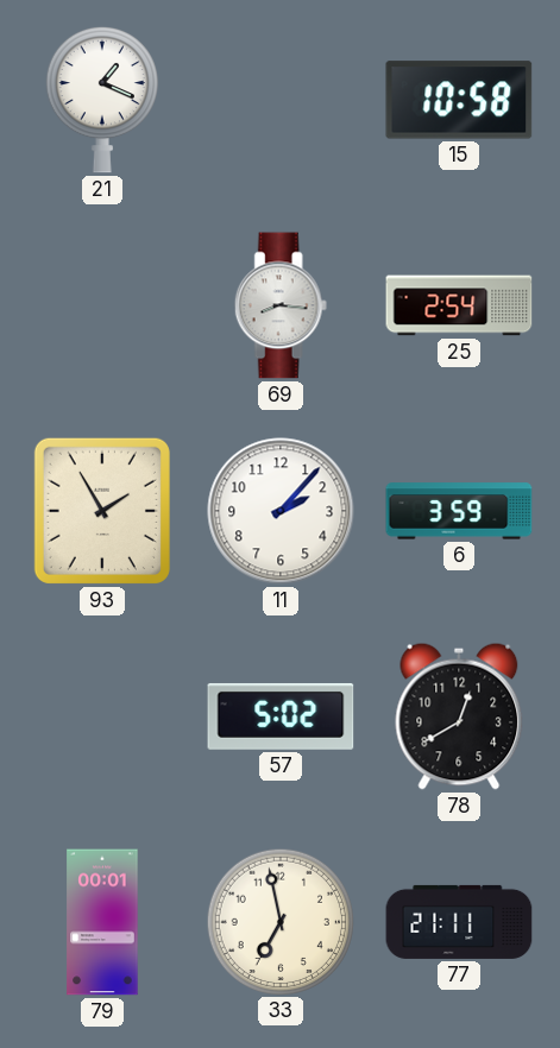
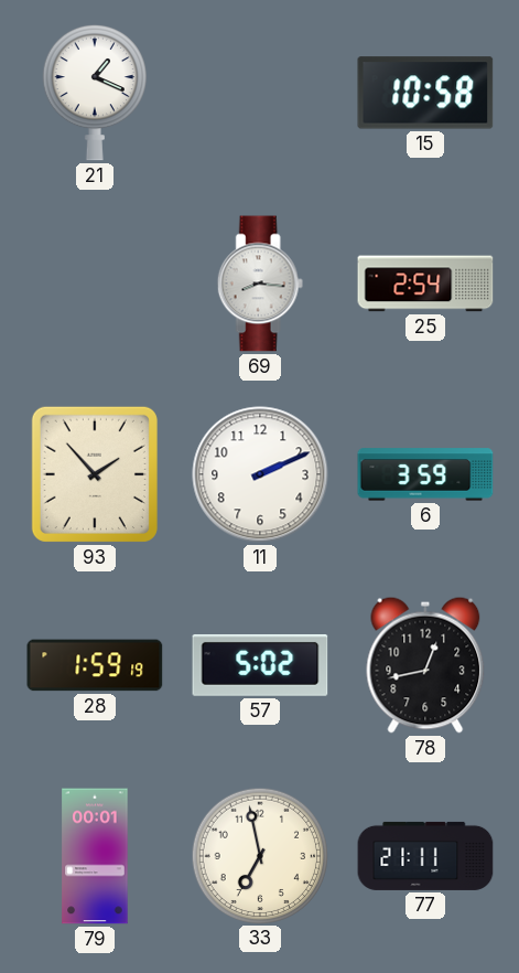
93: 1:55 -> 1:53 (95, 474)
11: 2:07 -> 2:11 (260, 474)
28: none -> 1:59 (95, 665)
78: 12:40 -> 12:43 (425, 665)
